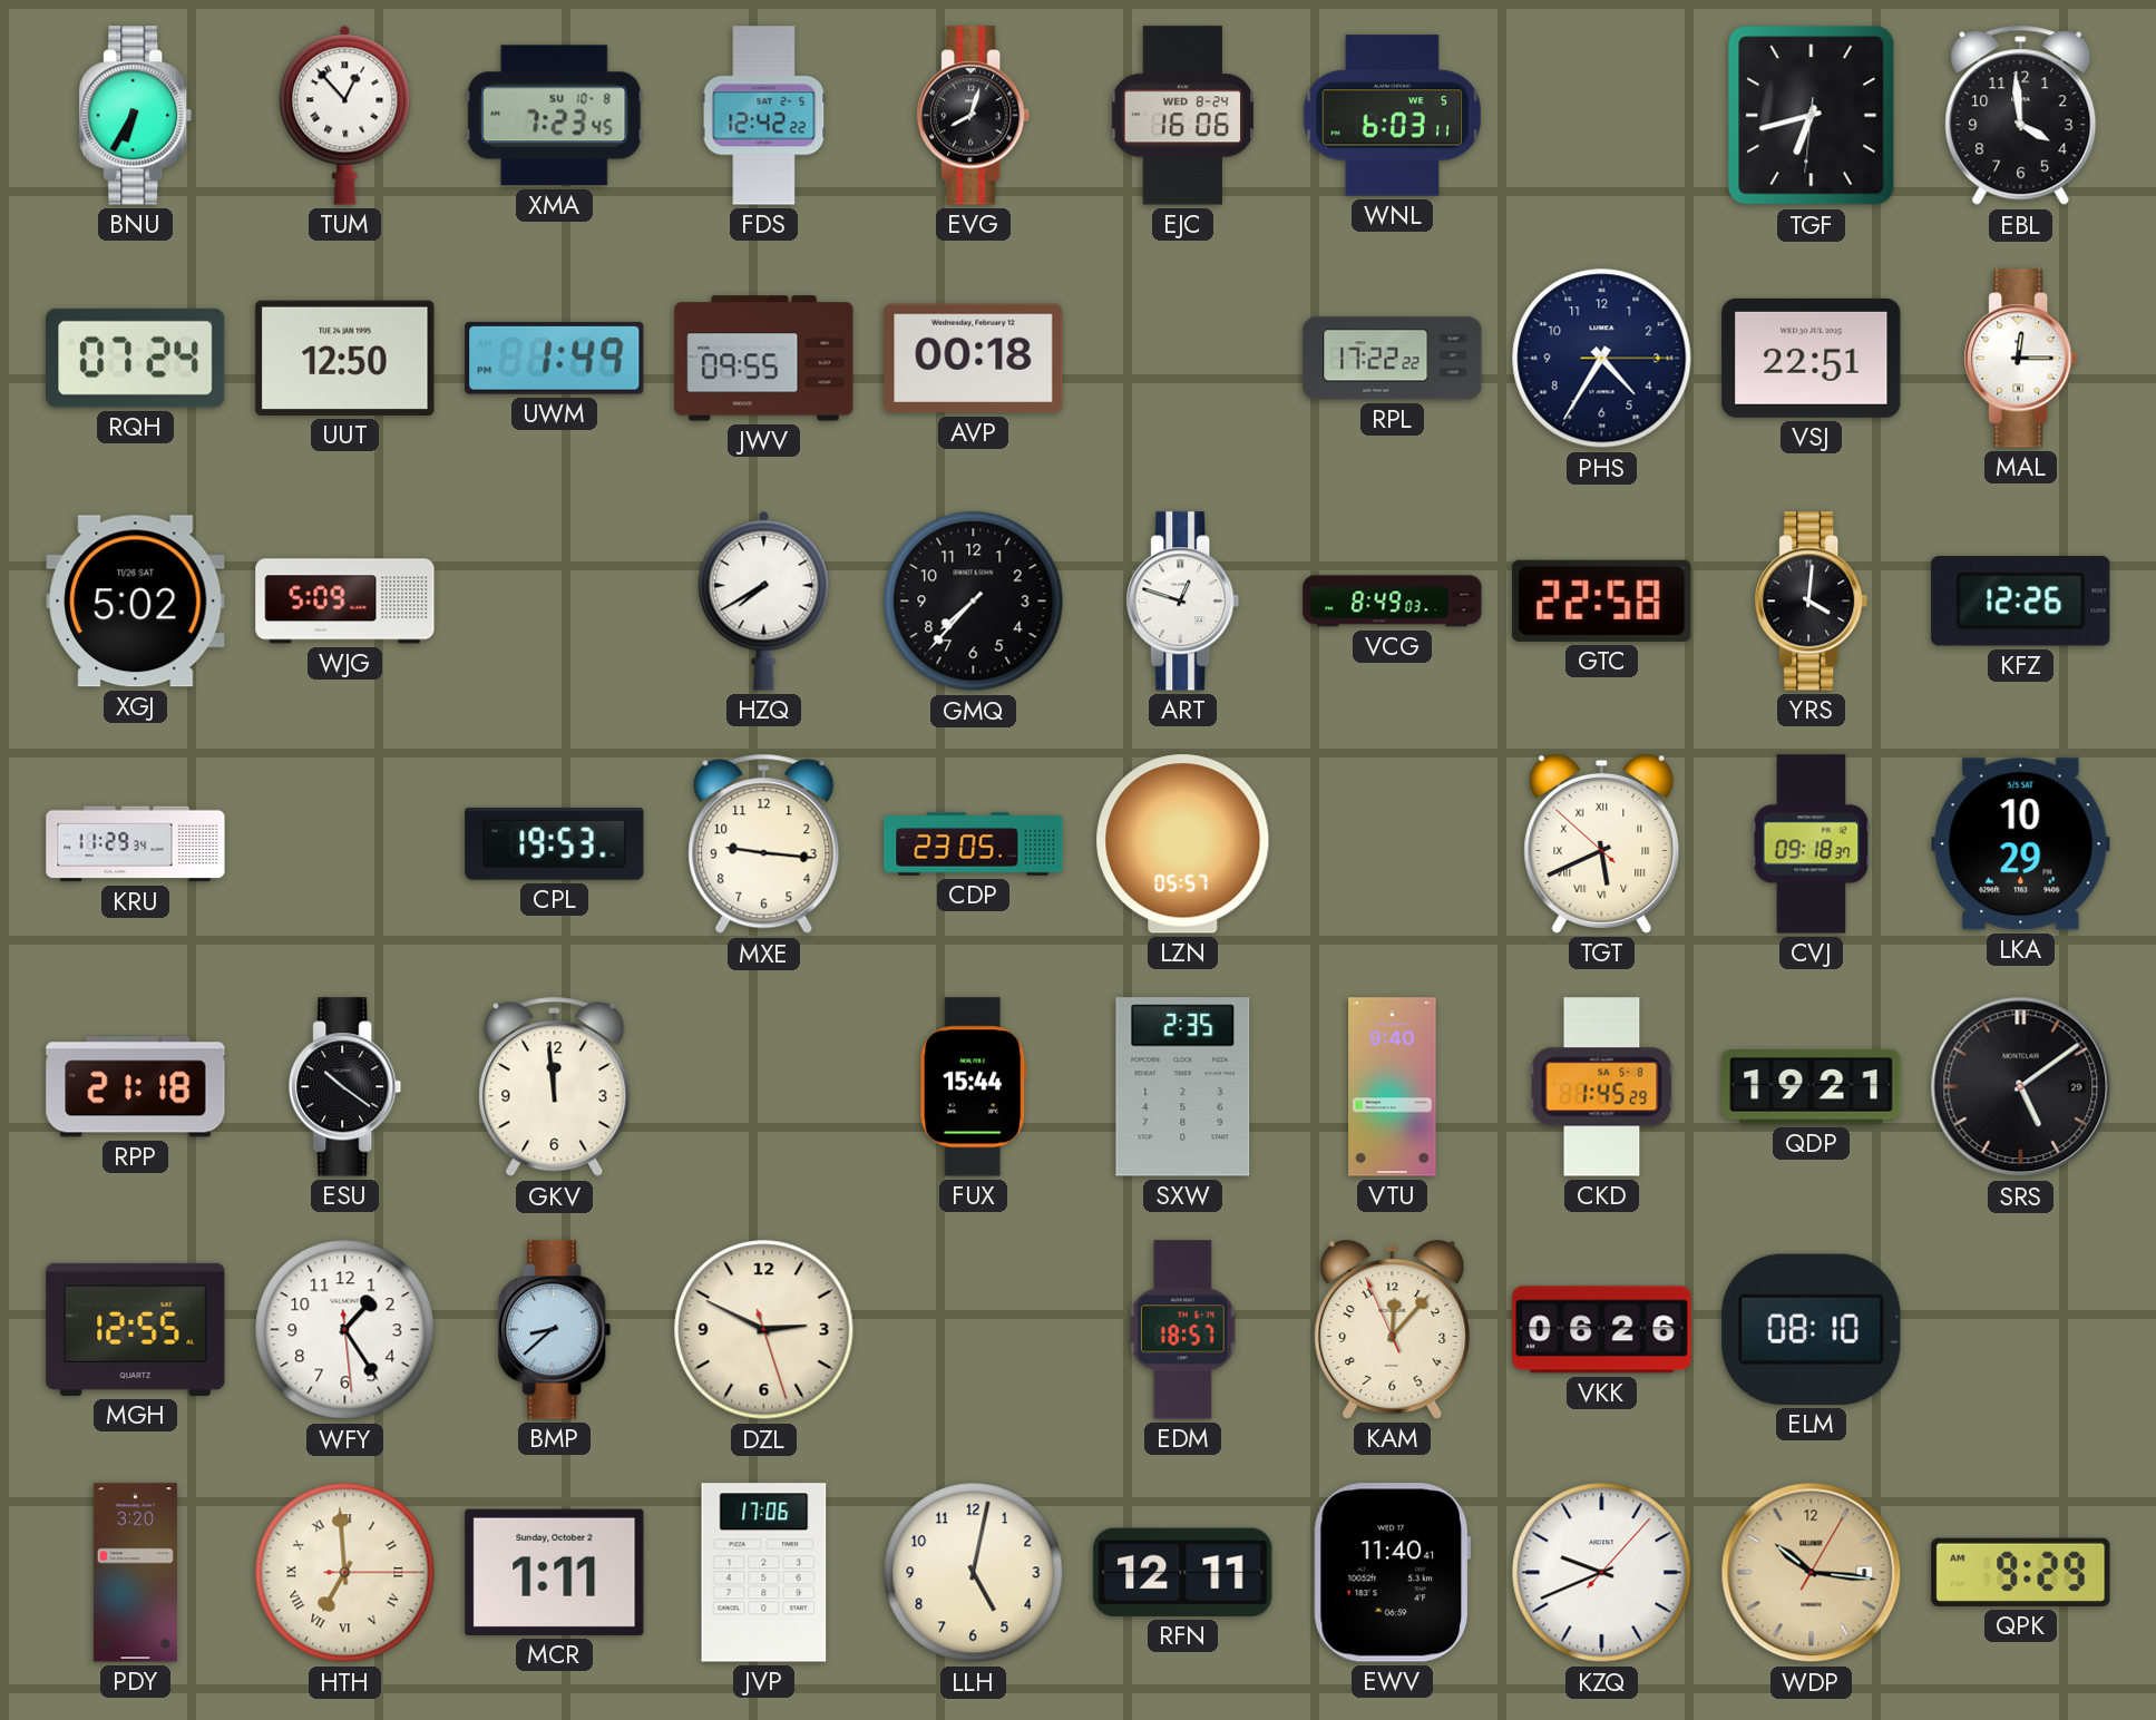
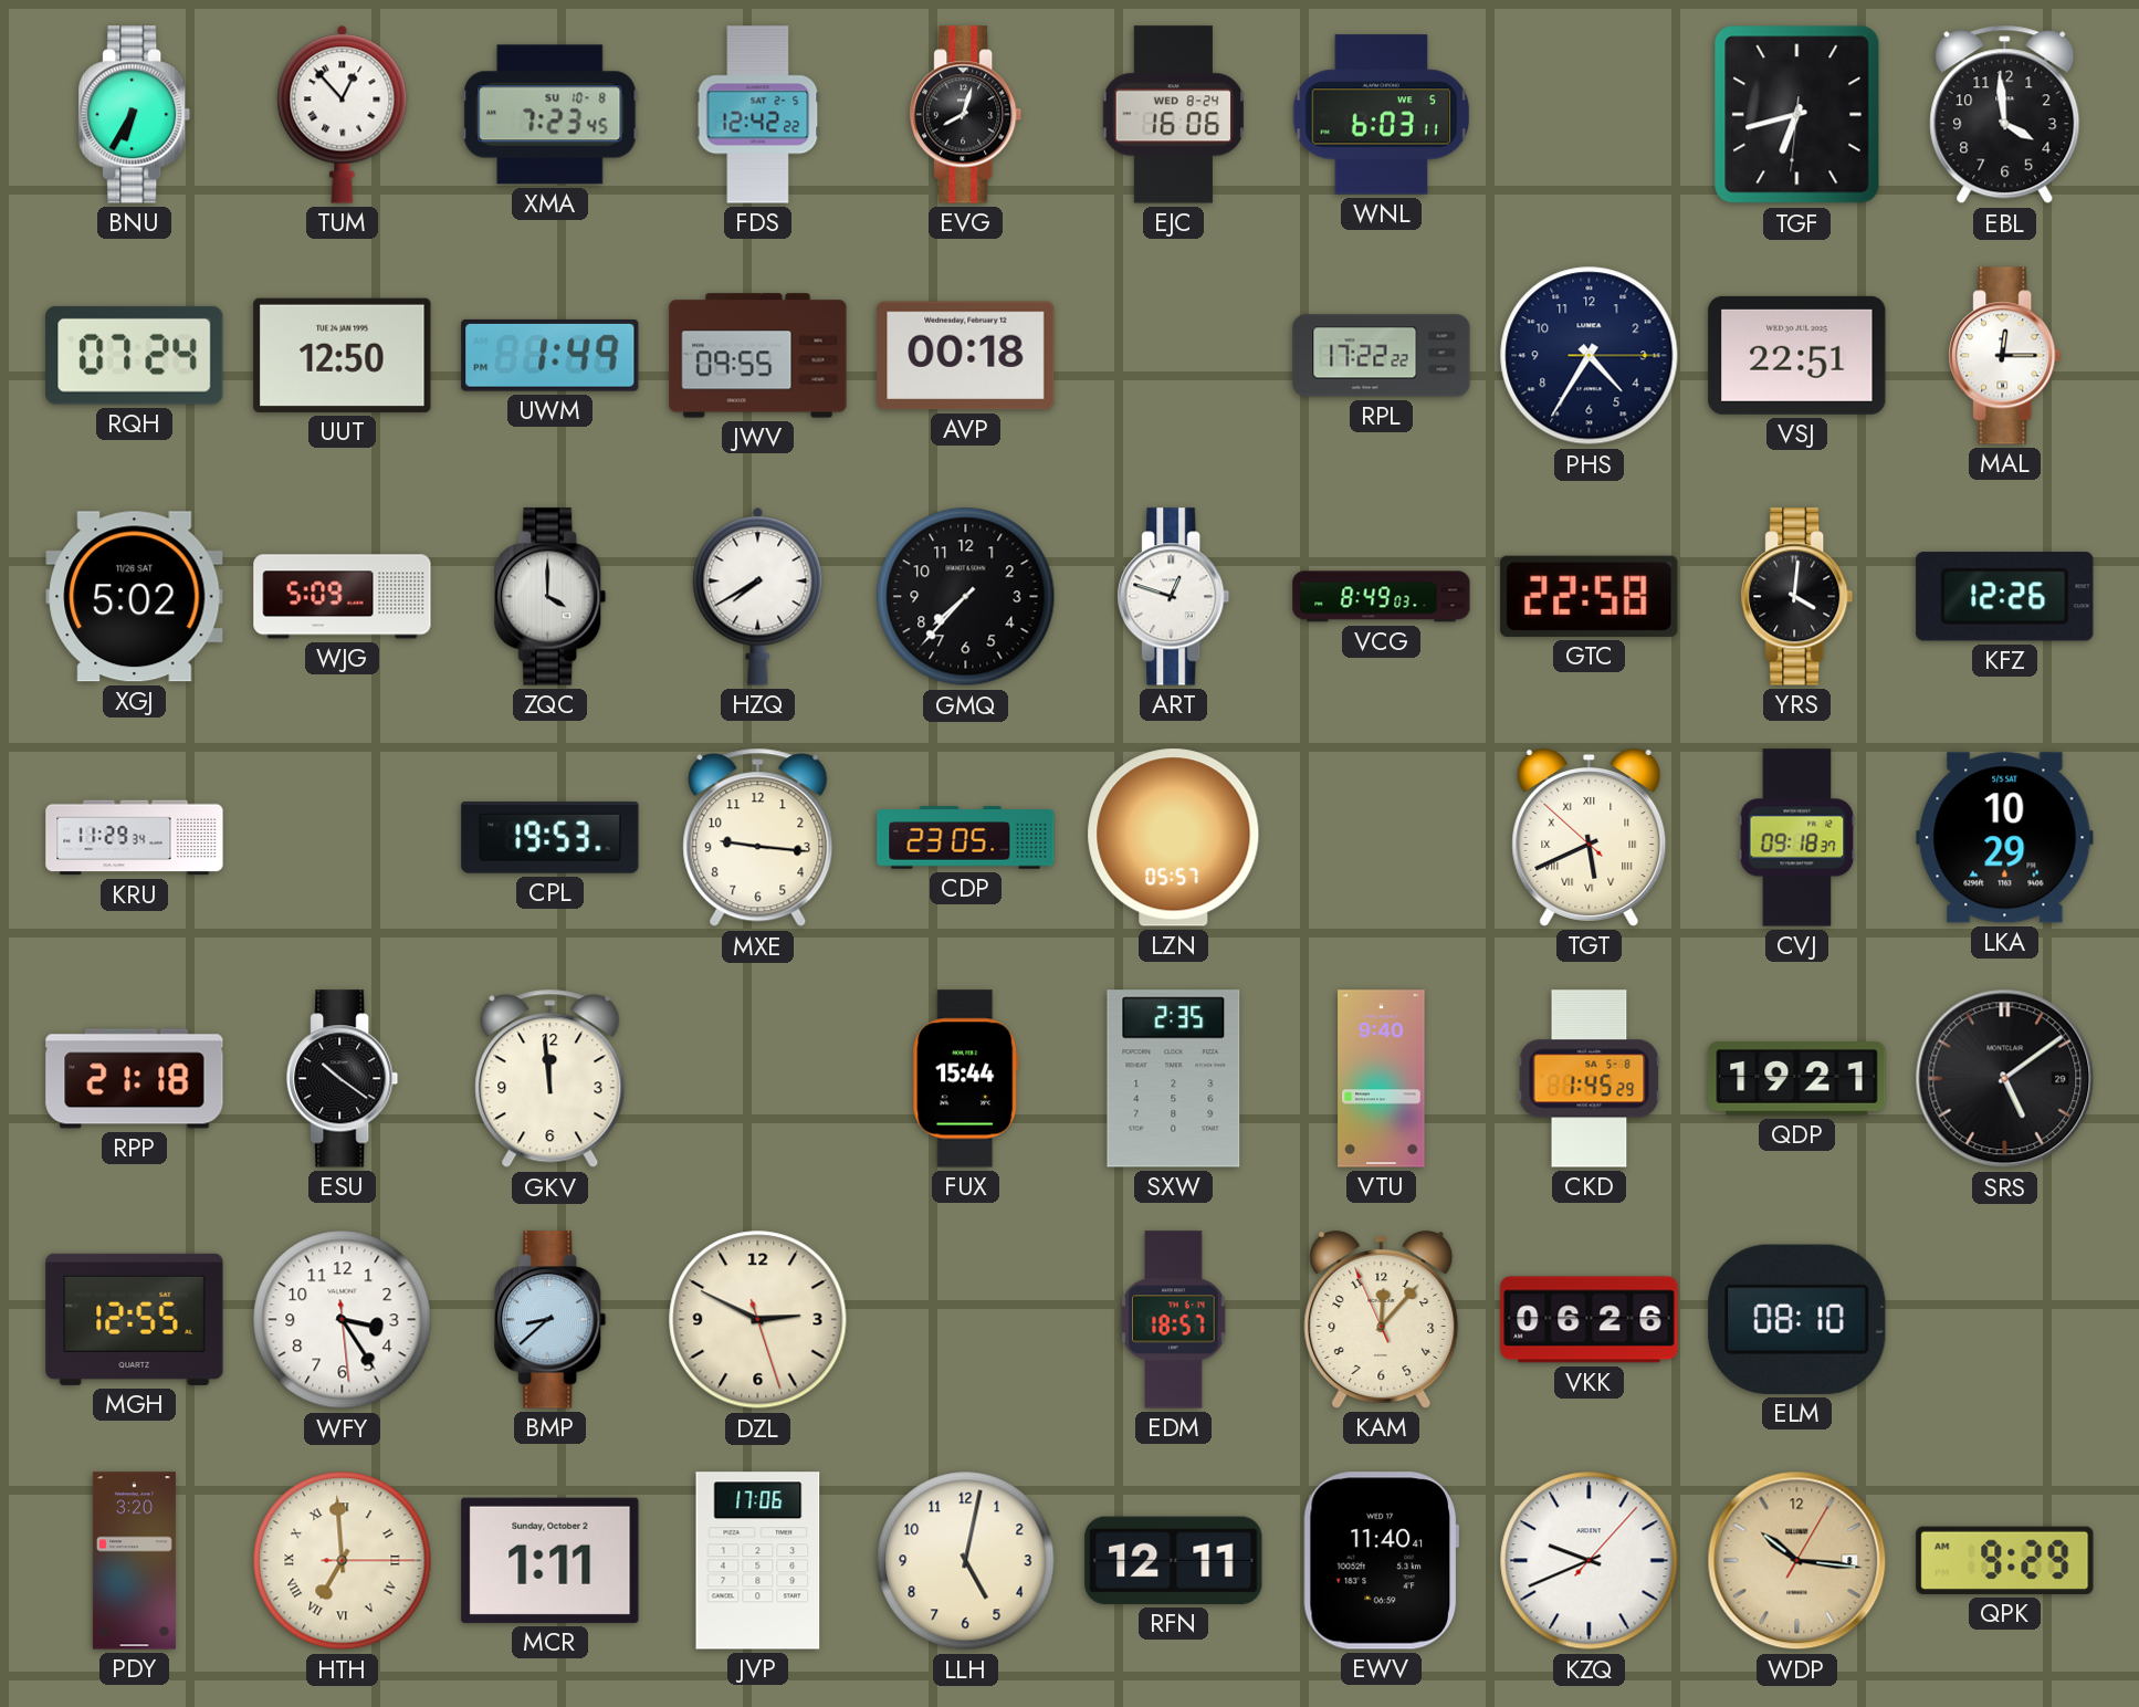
ZQC: none -> 4:00 (551, 597)
WFY: 1:24 -> 3:24 (343, 1320)
